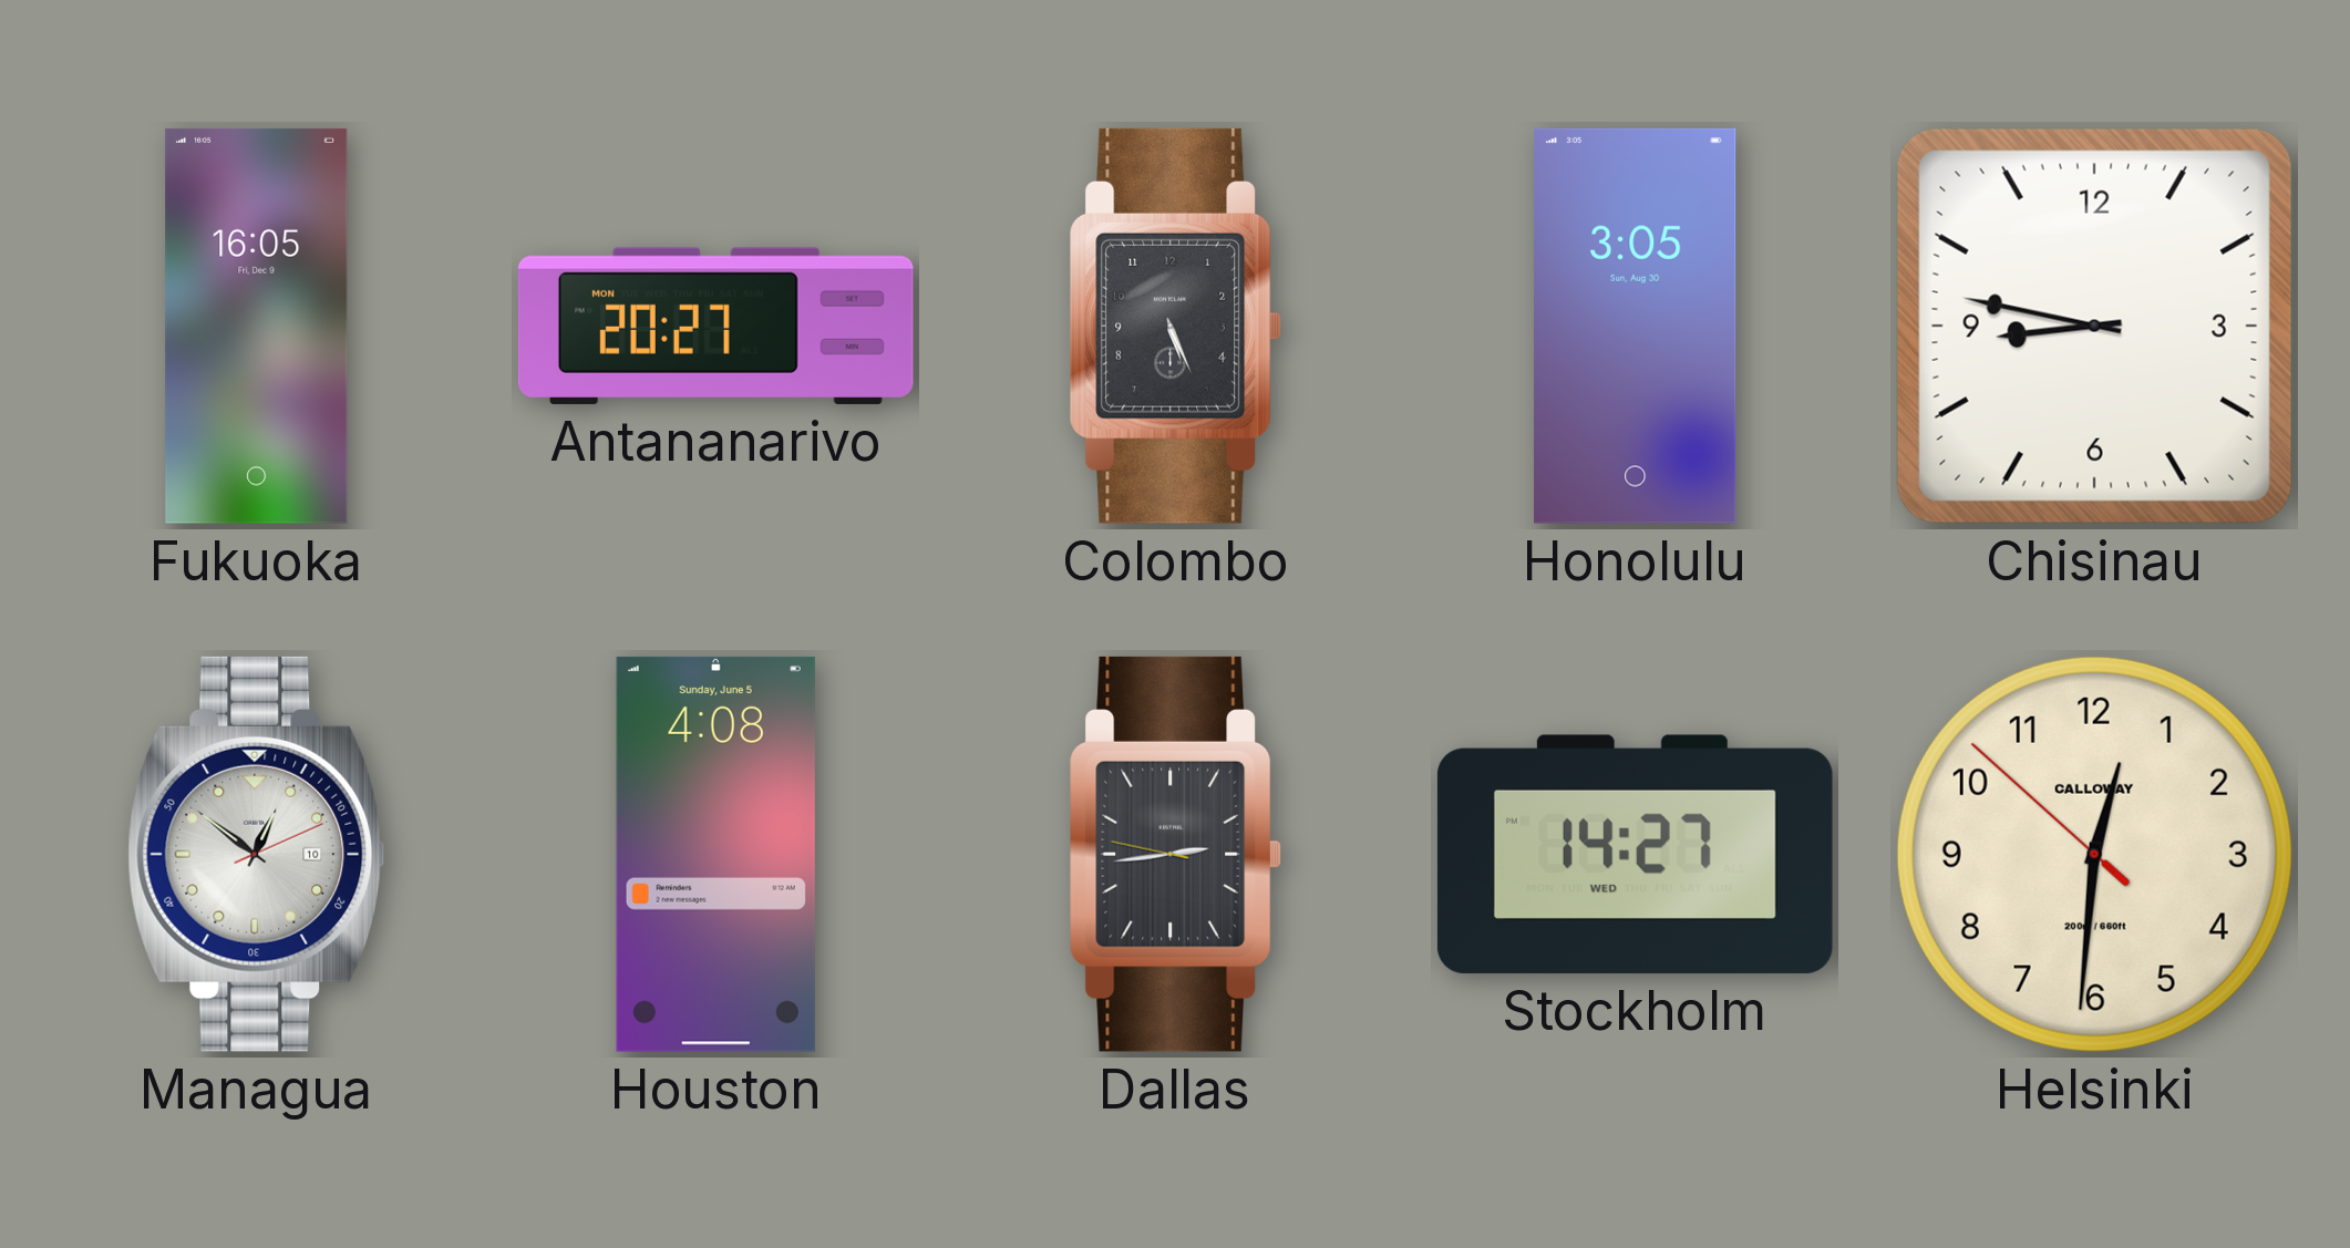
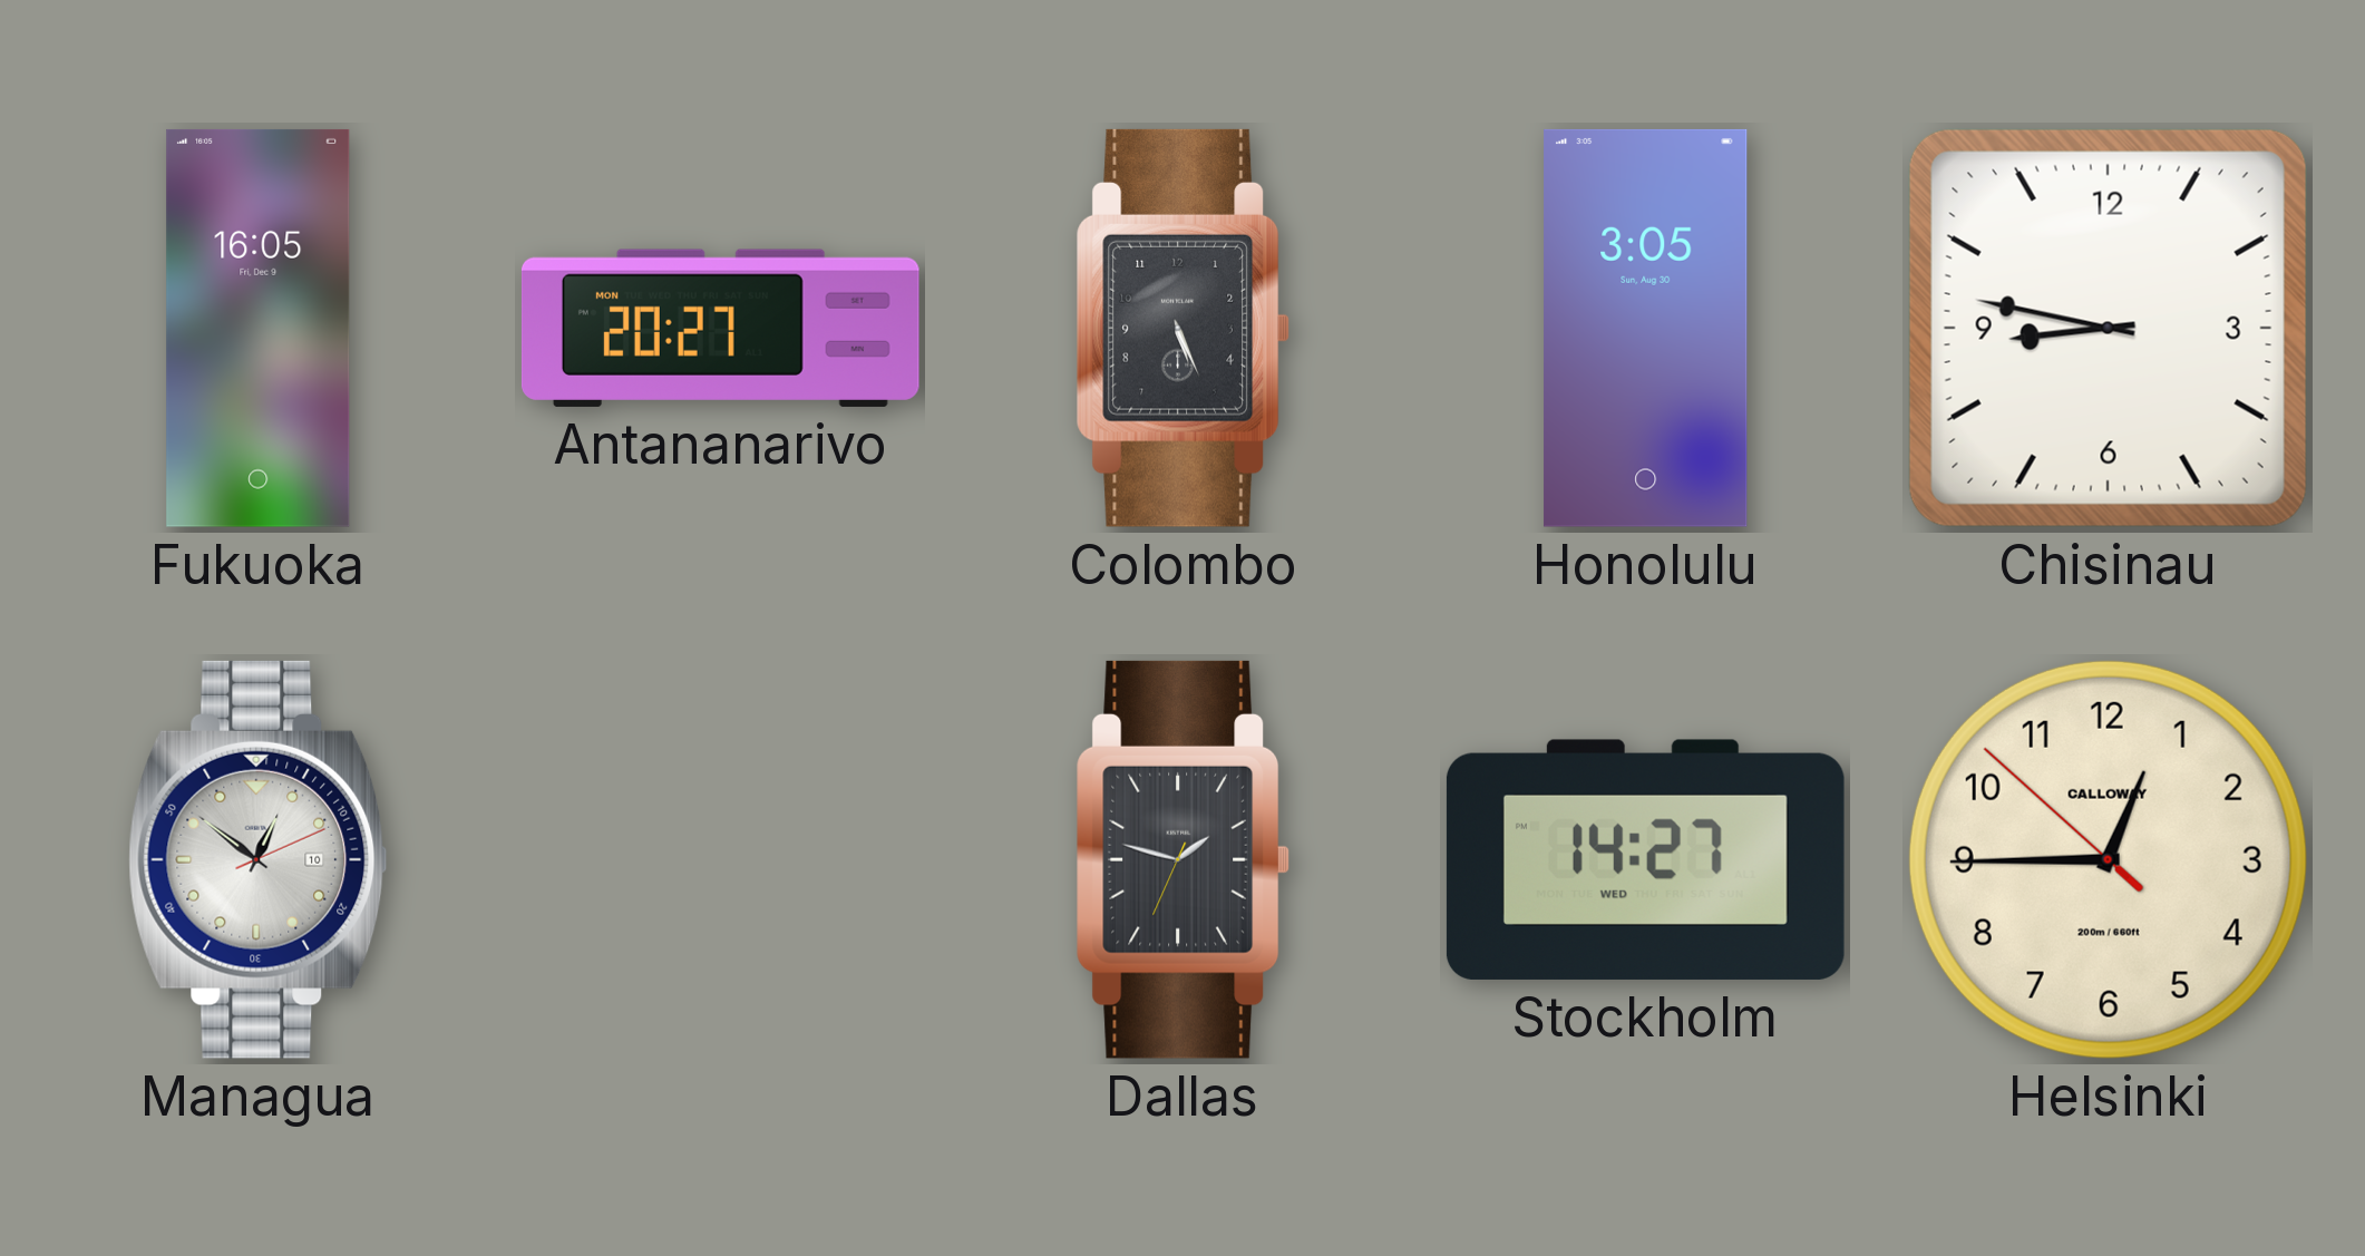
Houston: 4:08 -> none (715, 854)
Dallas: 2:43 -> 1:47 (1182, 859)
Helsinki: 12:30 -> 12:44 (2108, 859)
